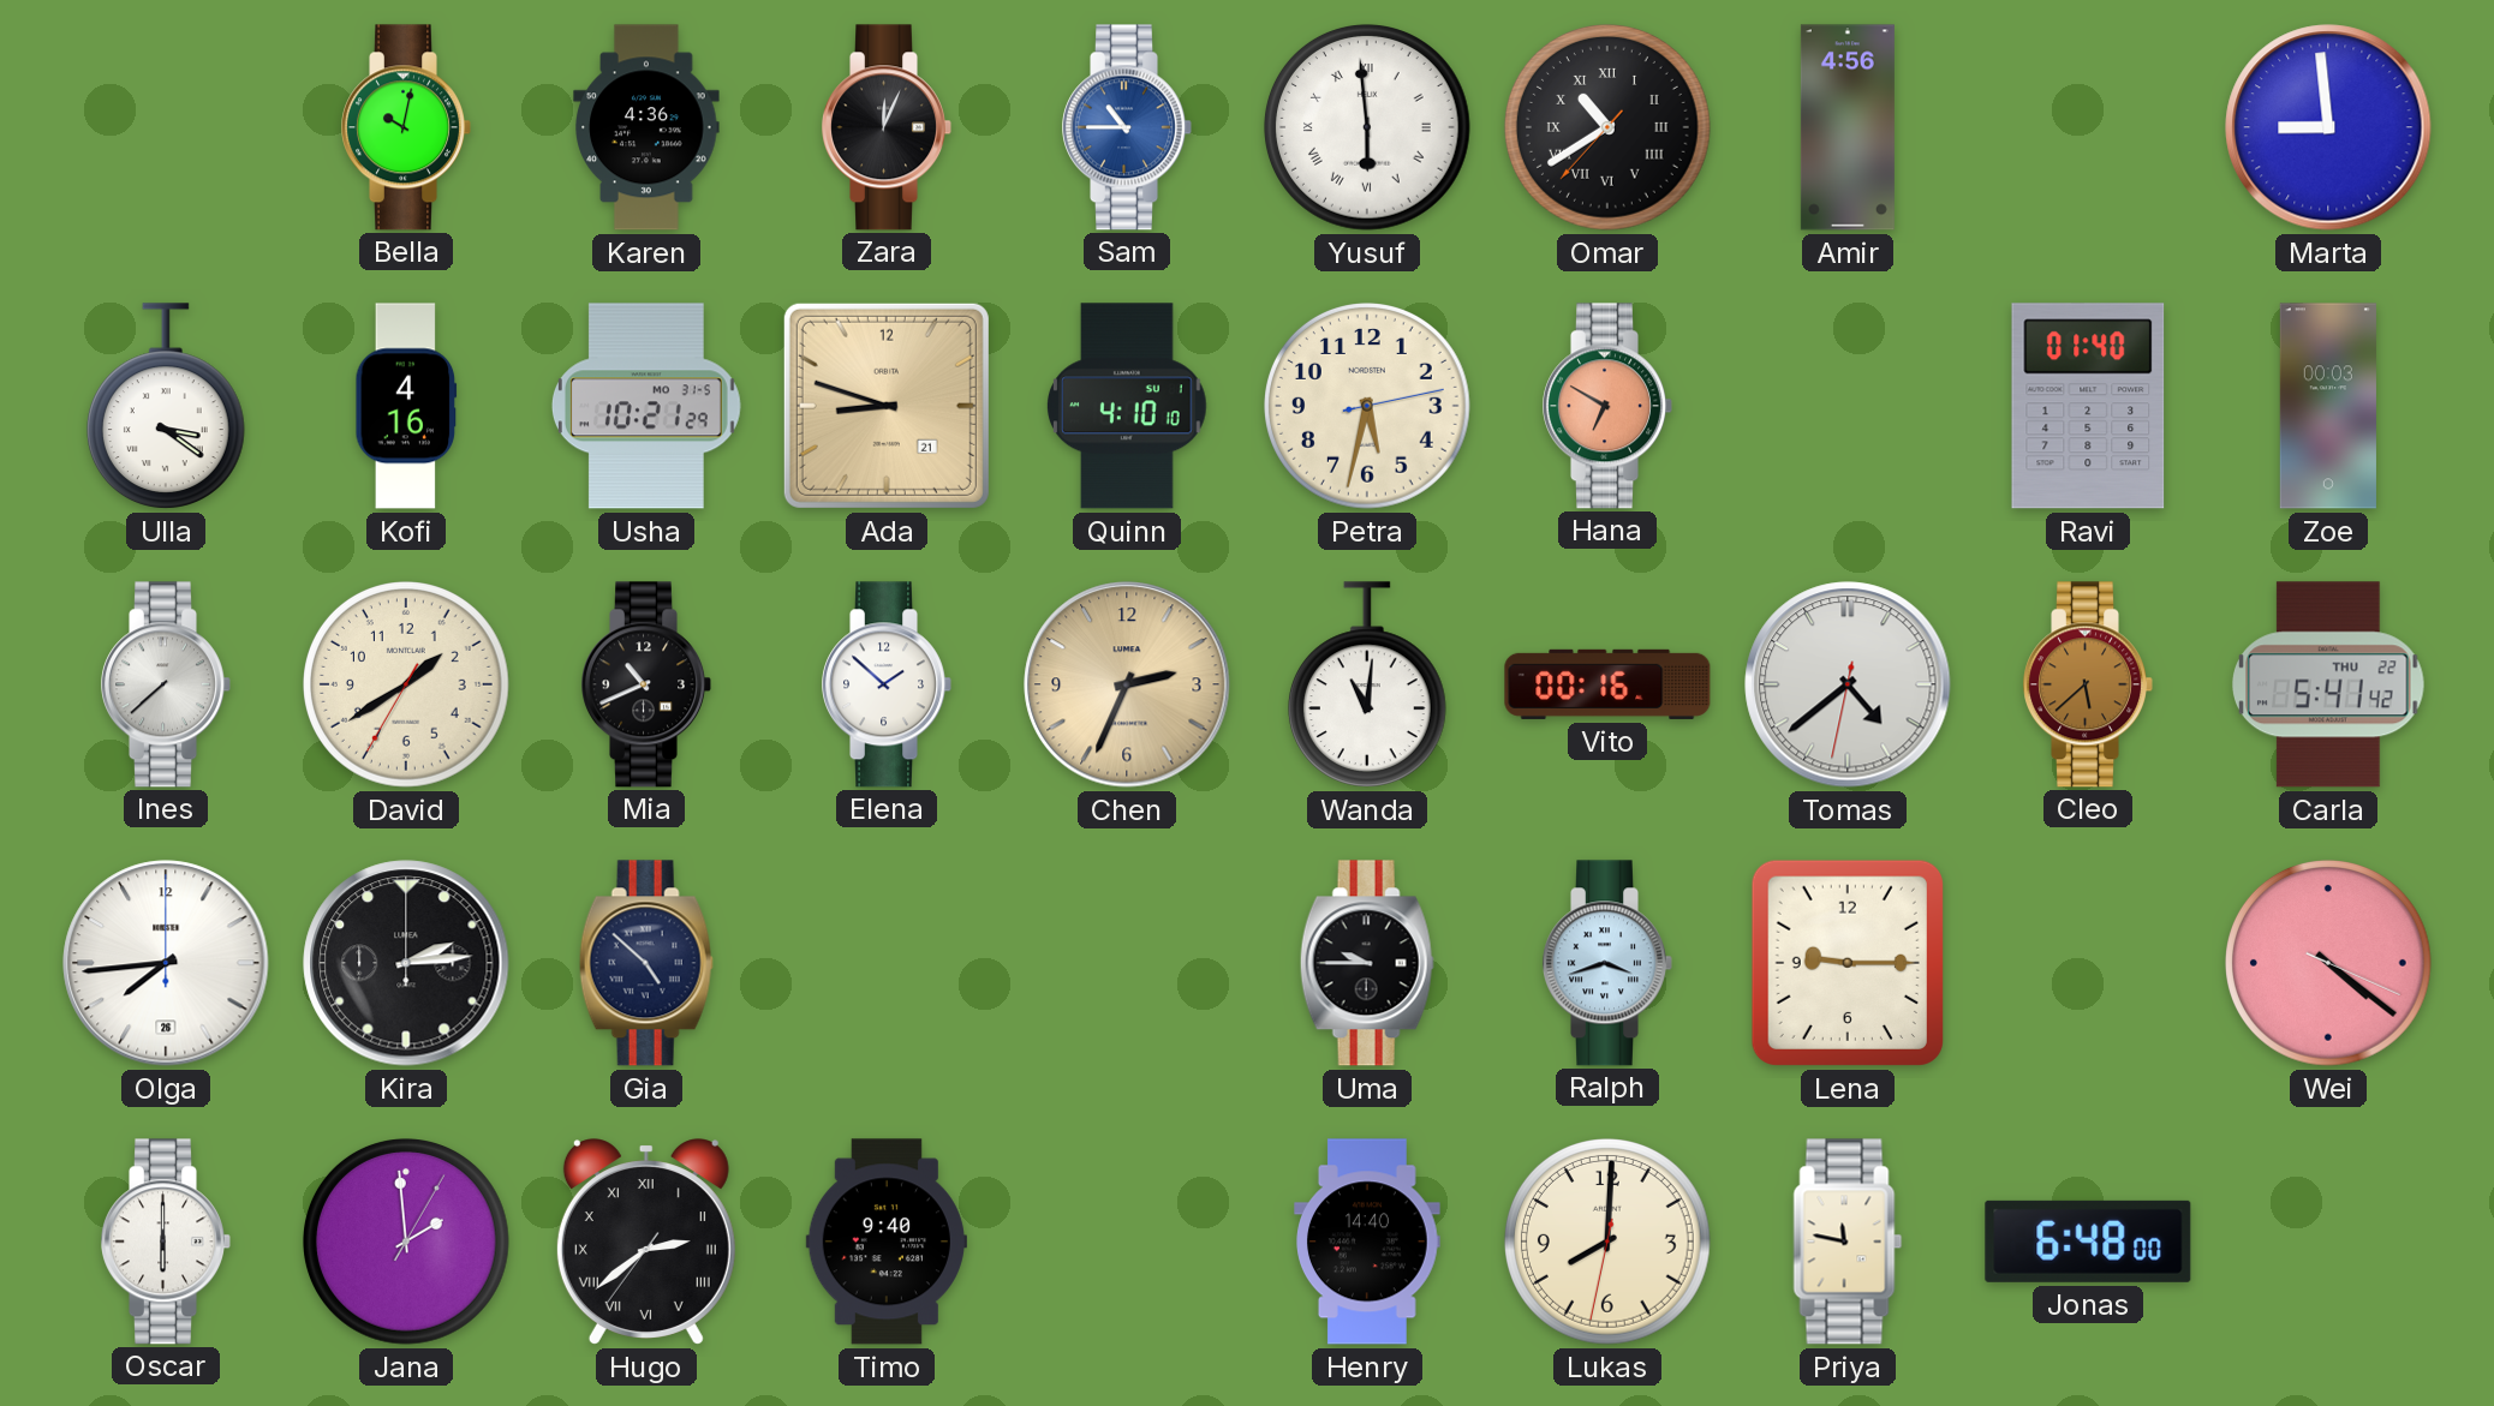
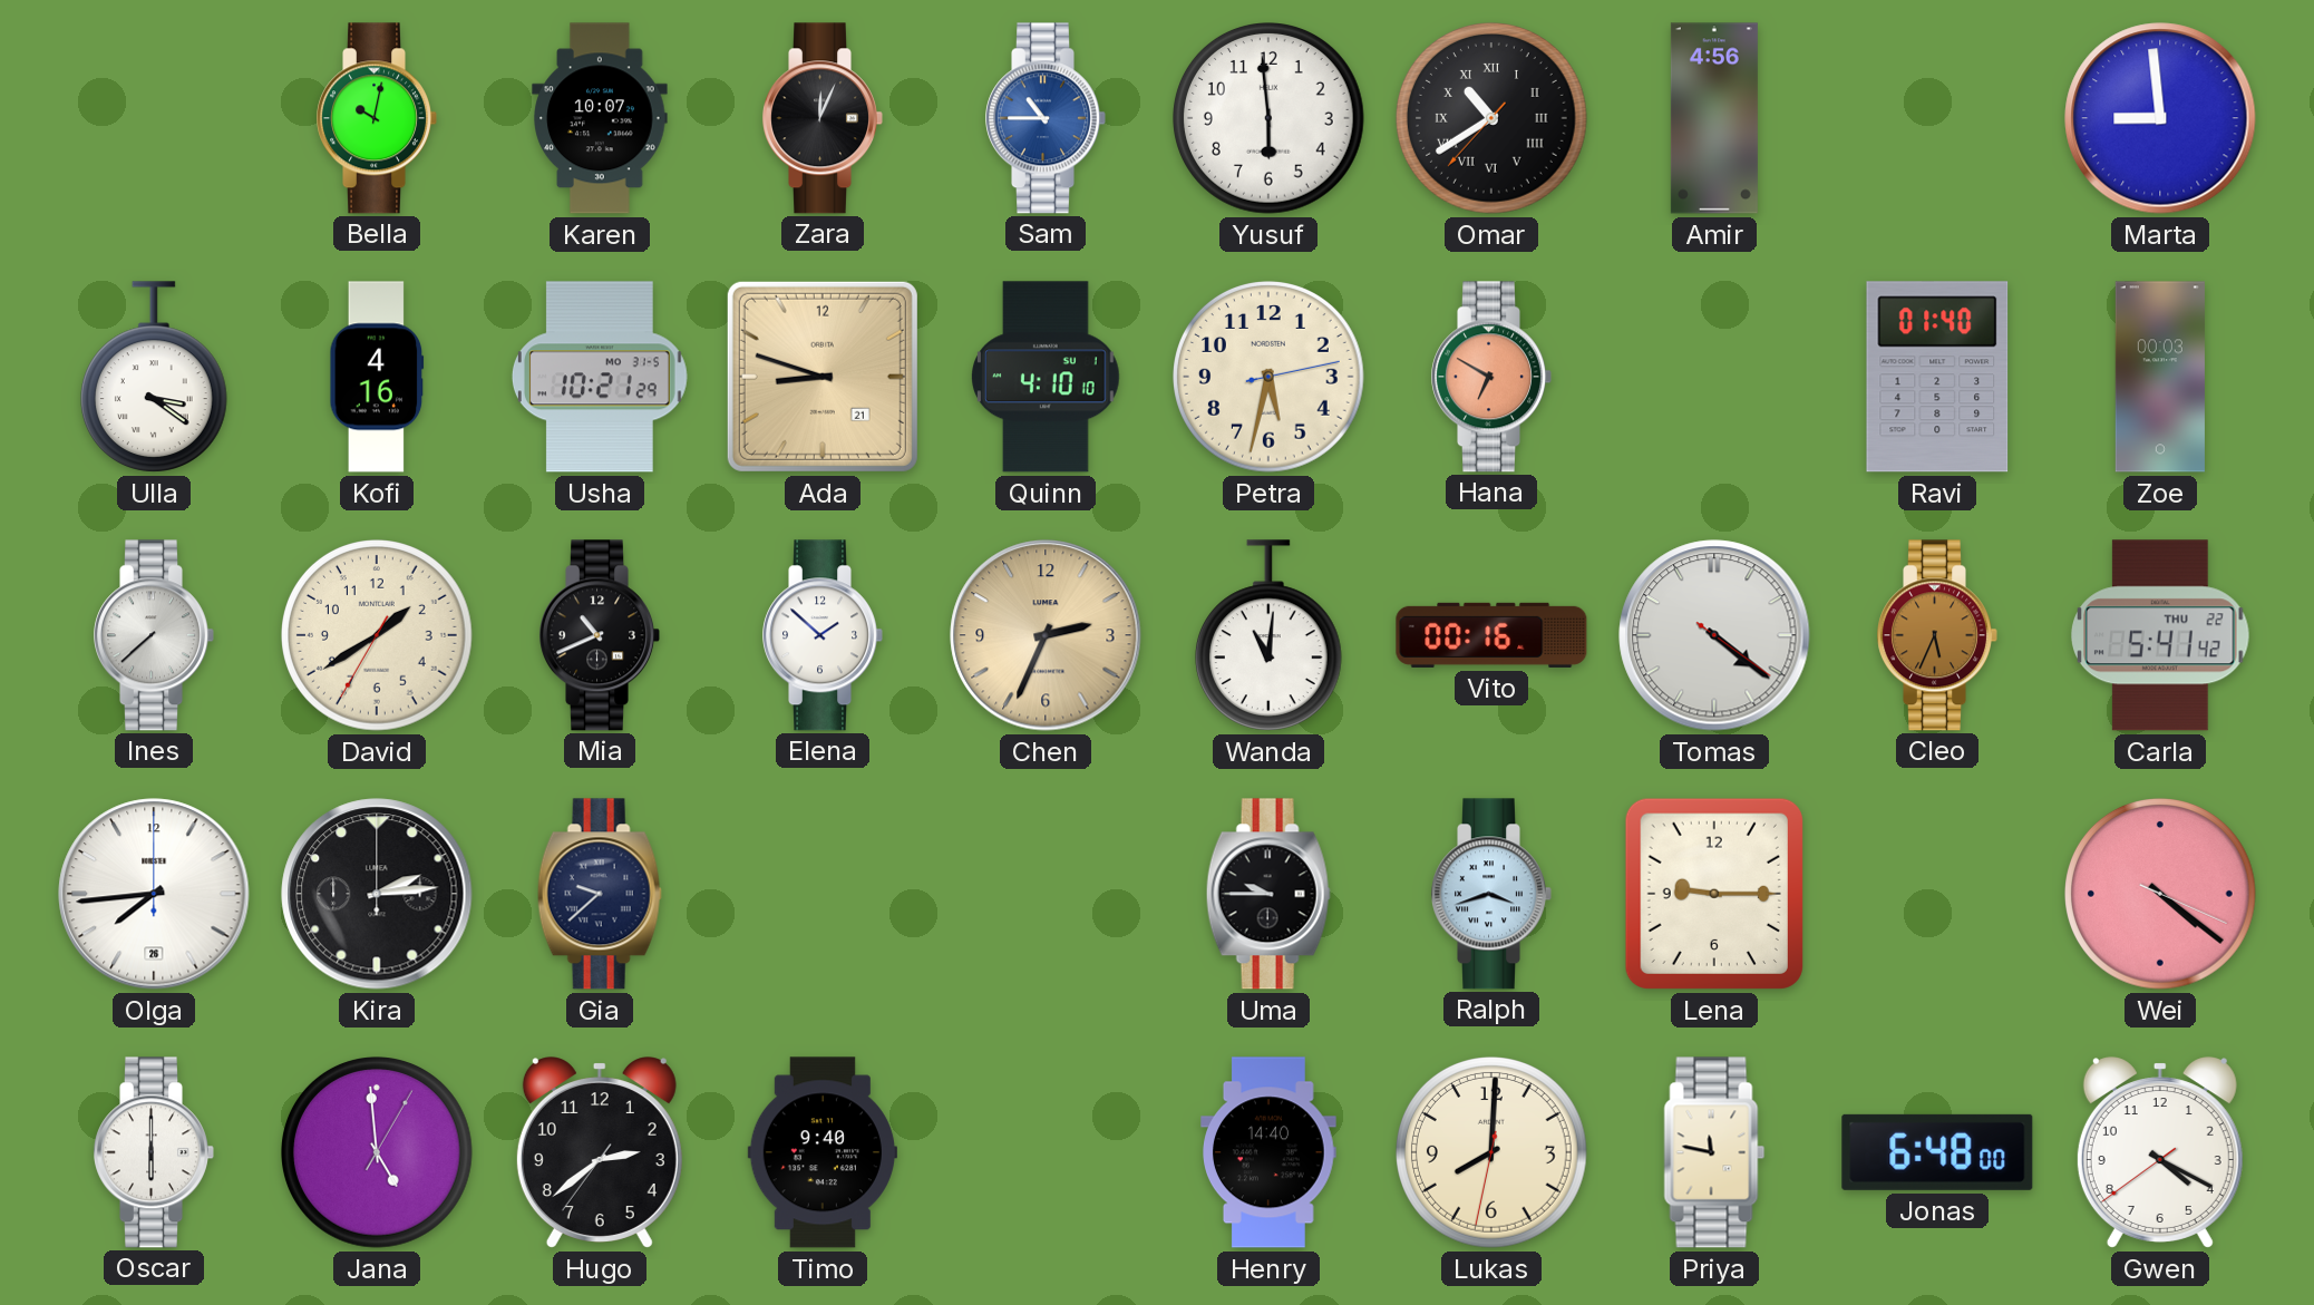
Karen: 4:36 -> 10:07 (600, 118)
Yusuf numerals: Roman -> Arabic (1270, 119)
Tomas: 4:38 -> 4:21 (1714, 635)
Cleo: 5:38 -> 5:34 (1937, 635)
Gia: 4:52 -> 9:38 (600, 894)
Jana: 1:59 -> 4:59 (378, 1153)
Hugo numerals: Roman -> Arabic (600, 1152)
Gwen: none -> 4:19 (2160, 1152)
